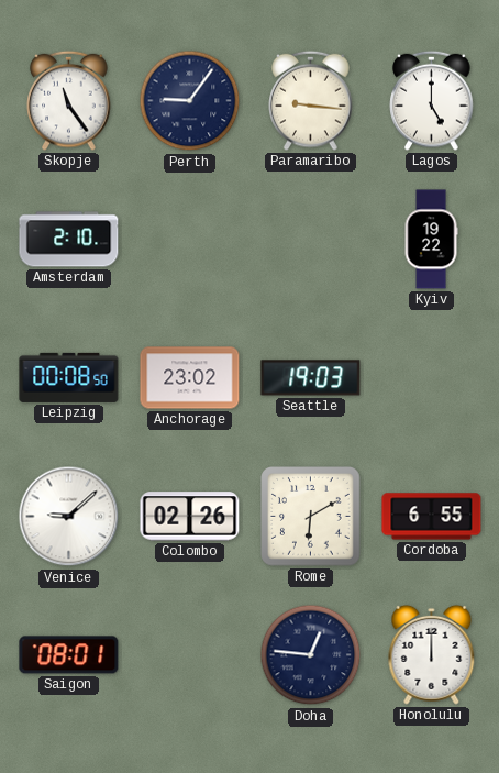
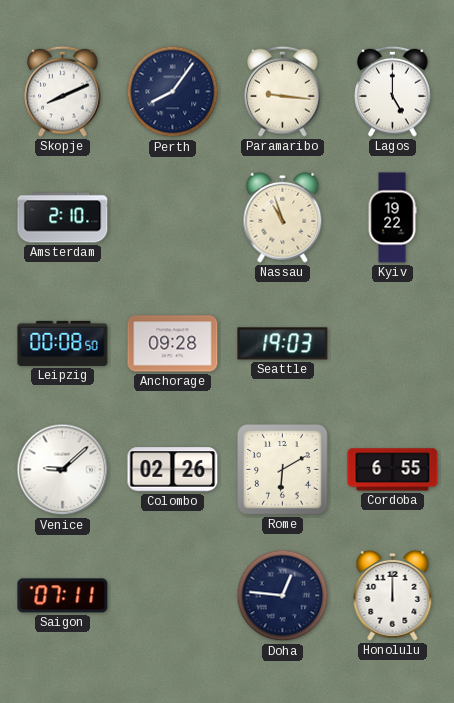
Skopje: 11:24 -> 8:11 (63, 91)
Perth: 9:06 -> 8:06 (173, 92)
Nassau: none -> 10:57 (283, 217)
Anchorage: 23:02 -> 09:28 (173, 344)
Saigon: 08:01 -> 07:11 (63, 596)
